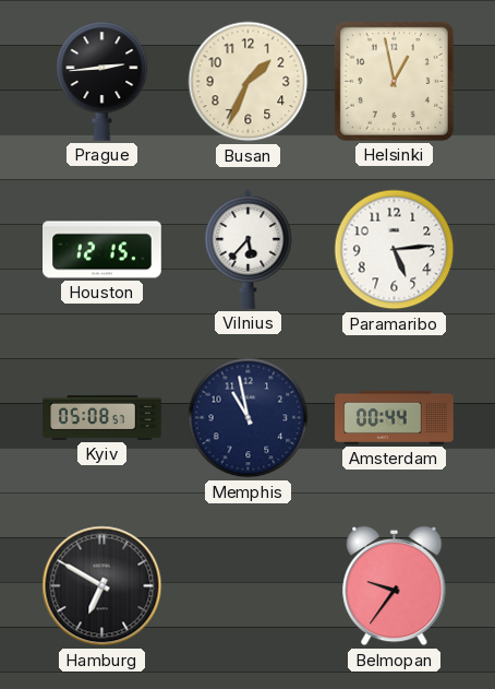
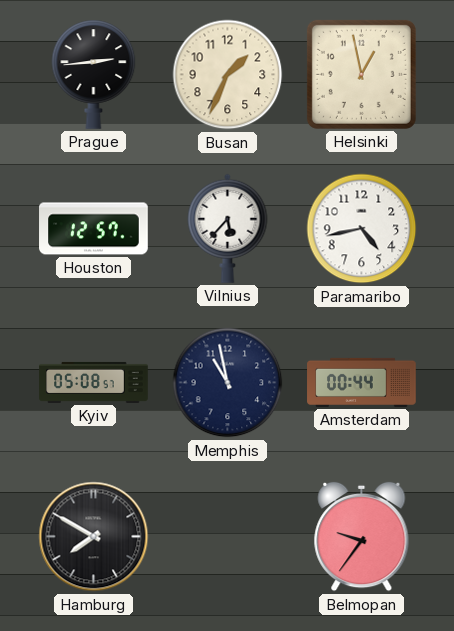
Houston: 12:15 -> 12:57 (94, 229)
Paramaribo: 5:14 -> 4:43 (362, 229)
Hamburg: 6:50 -> 7:50 (94, 537)
